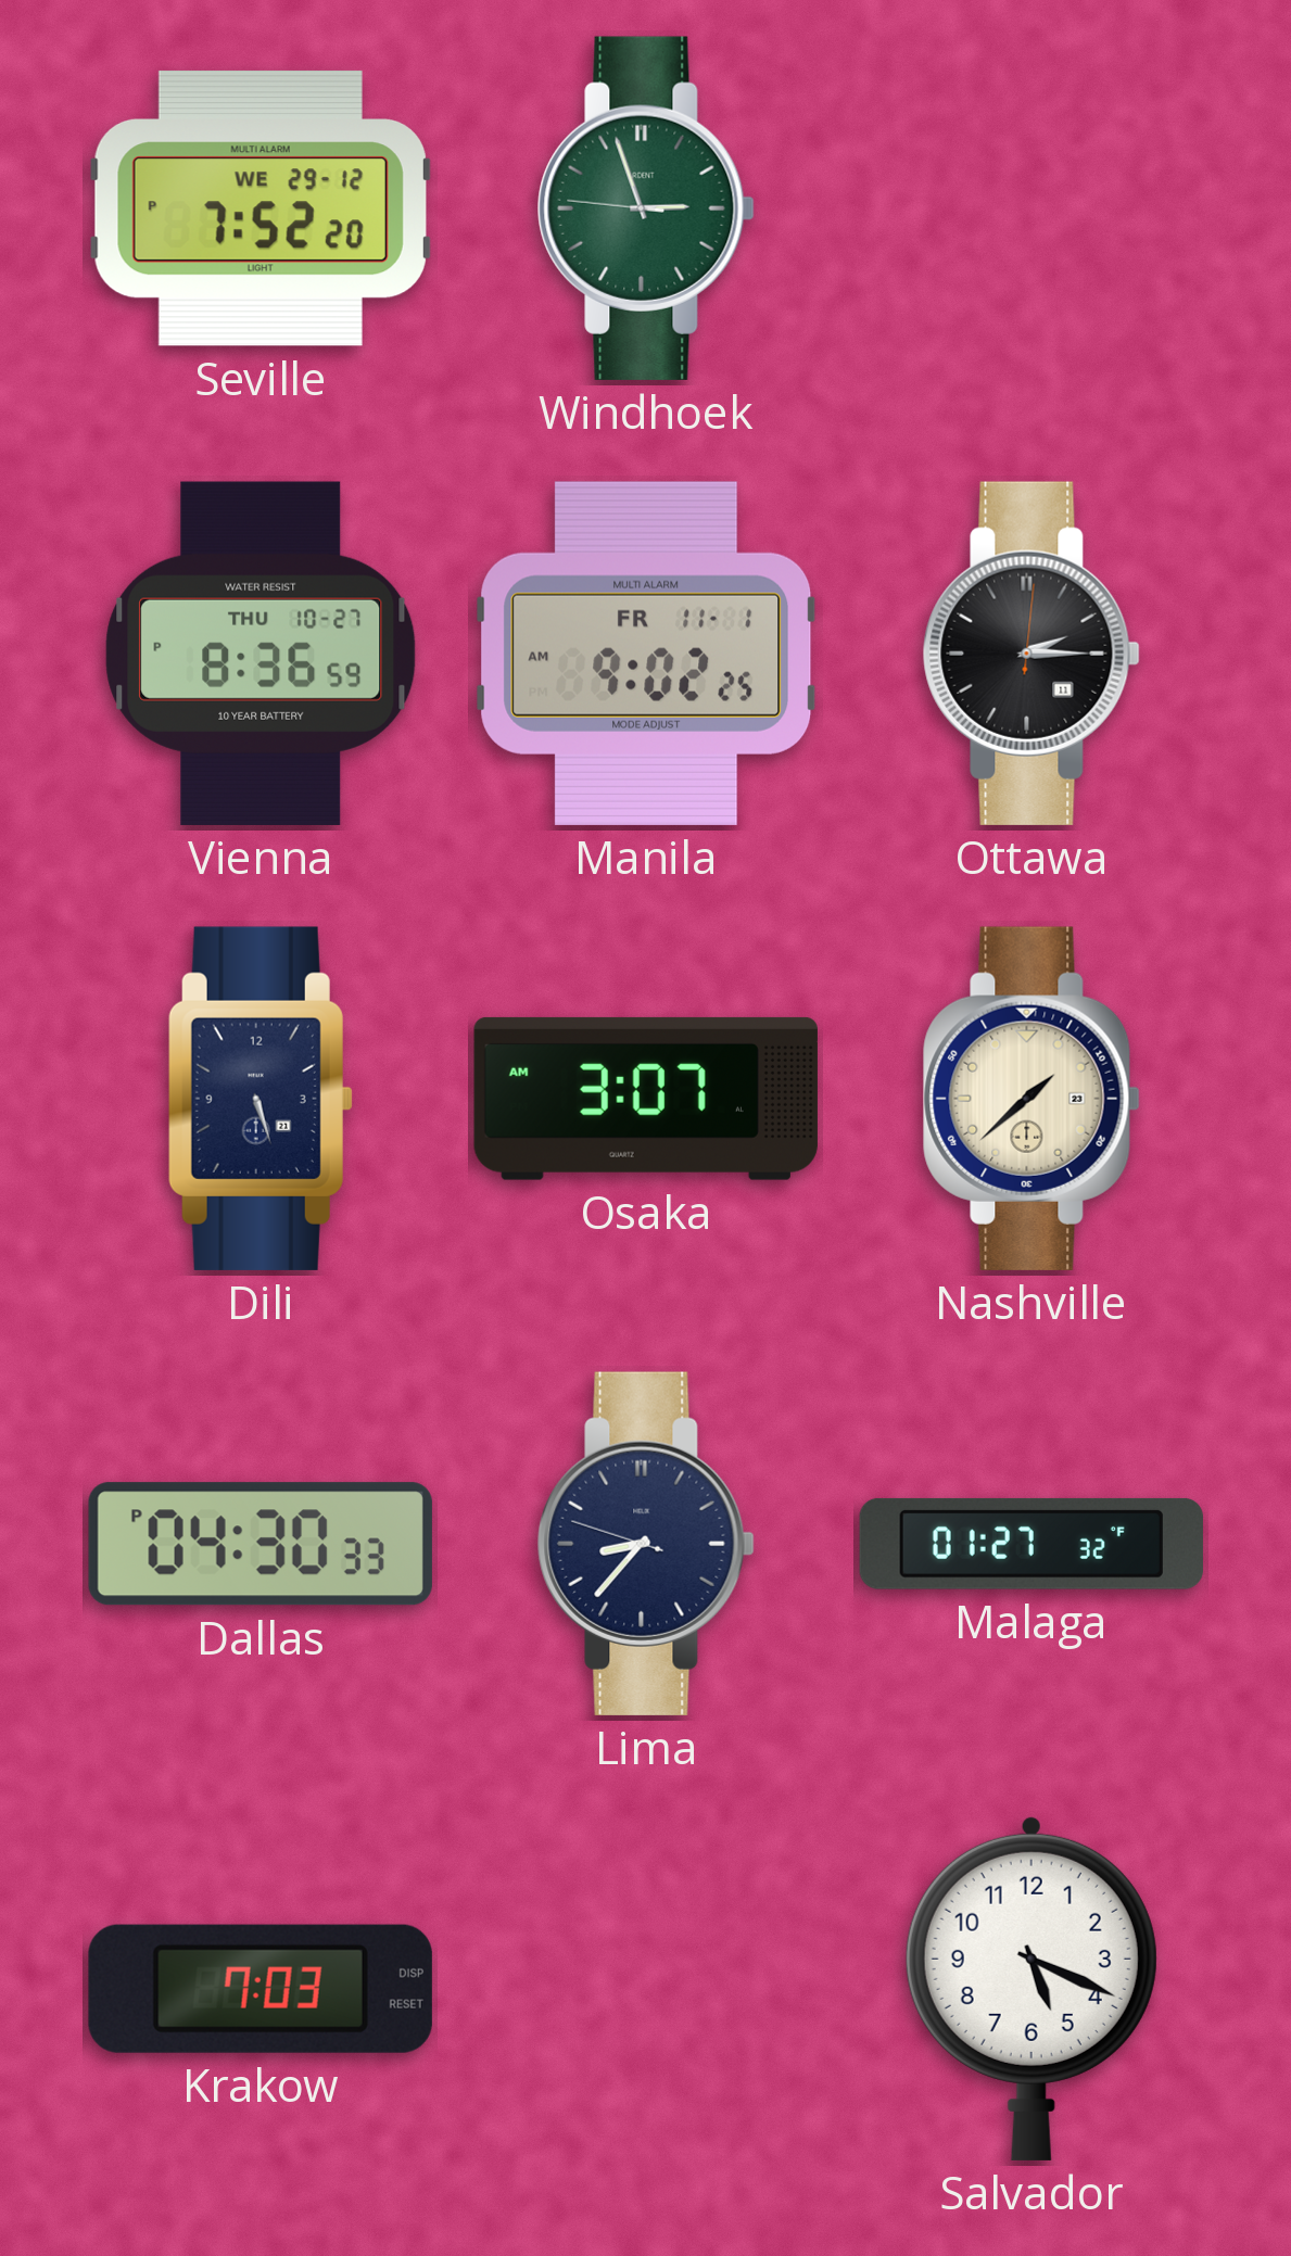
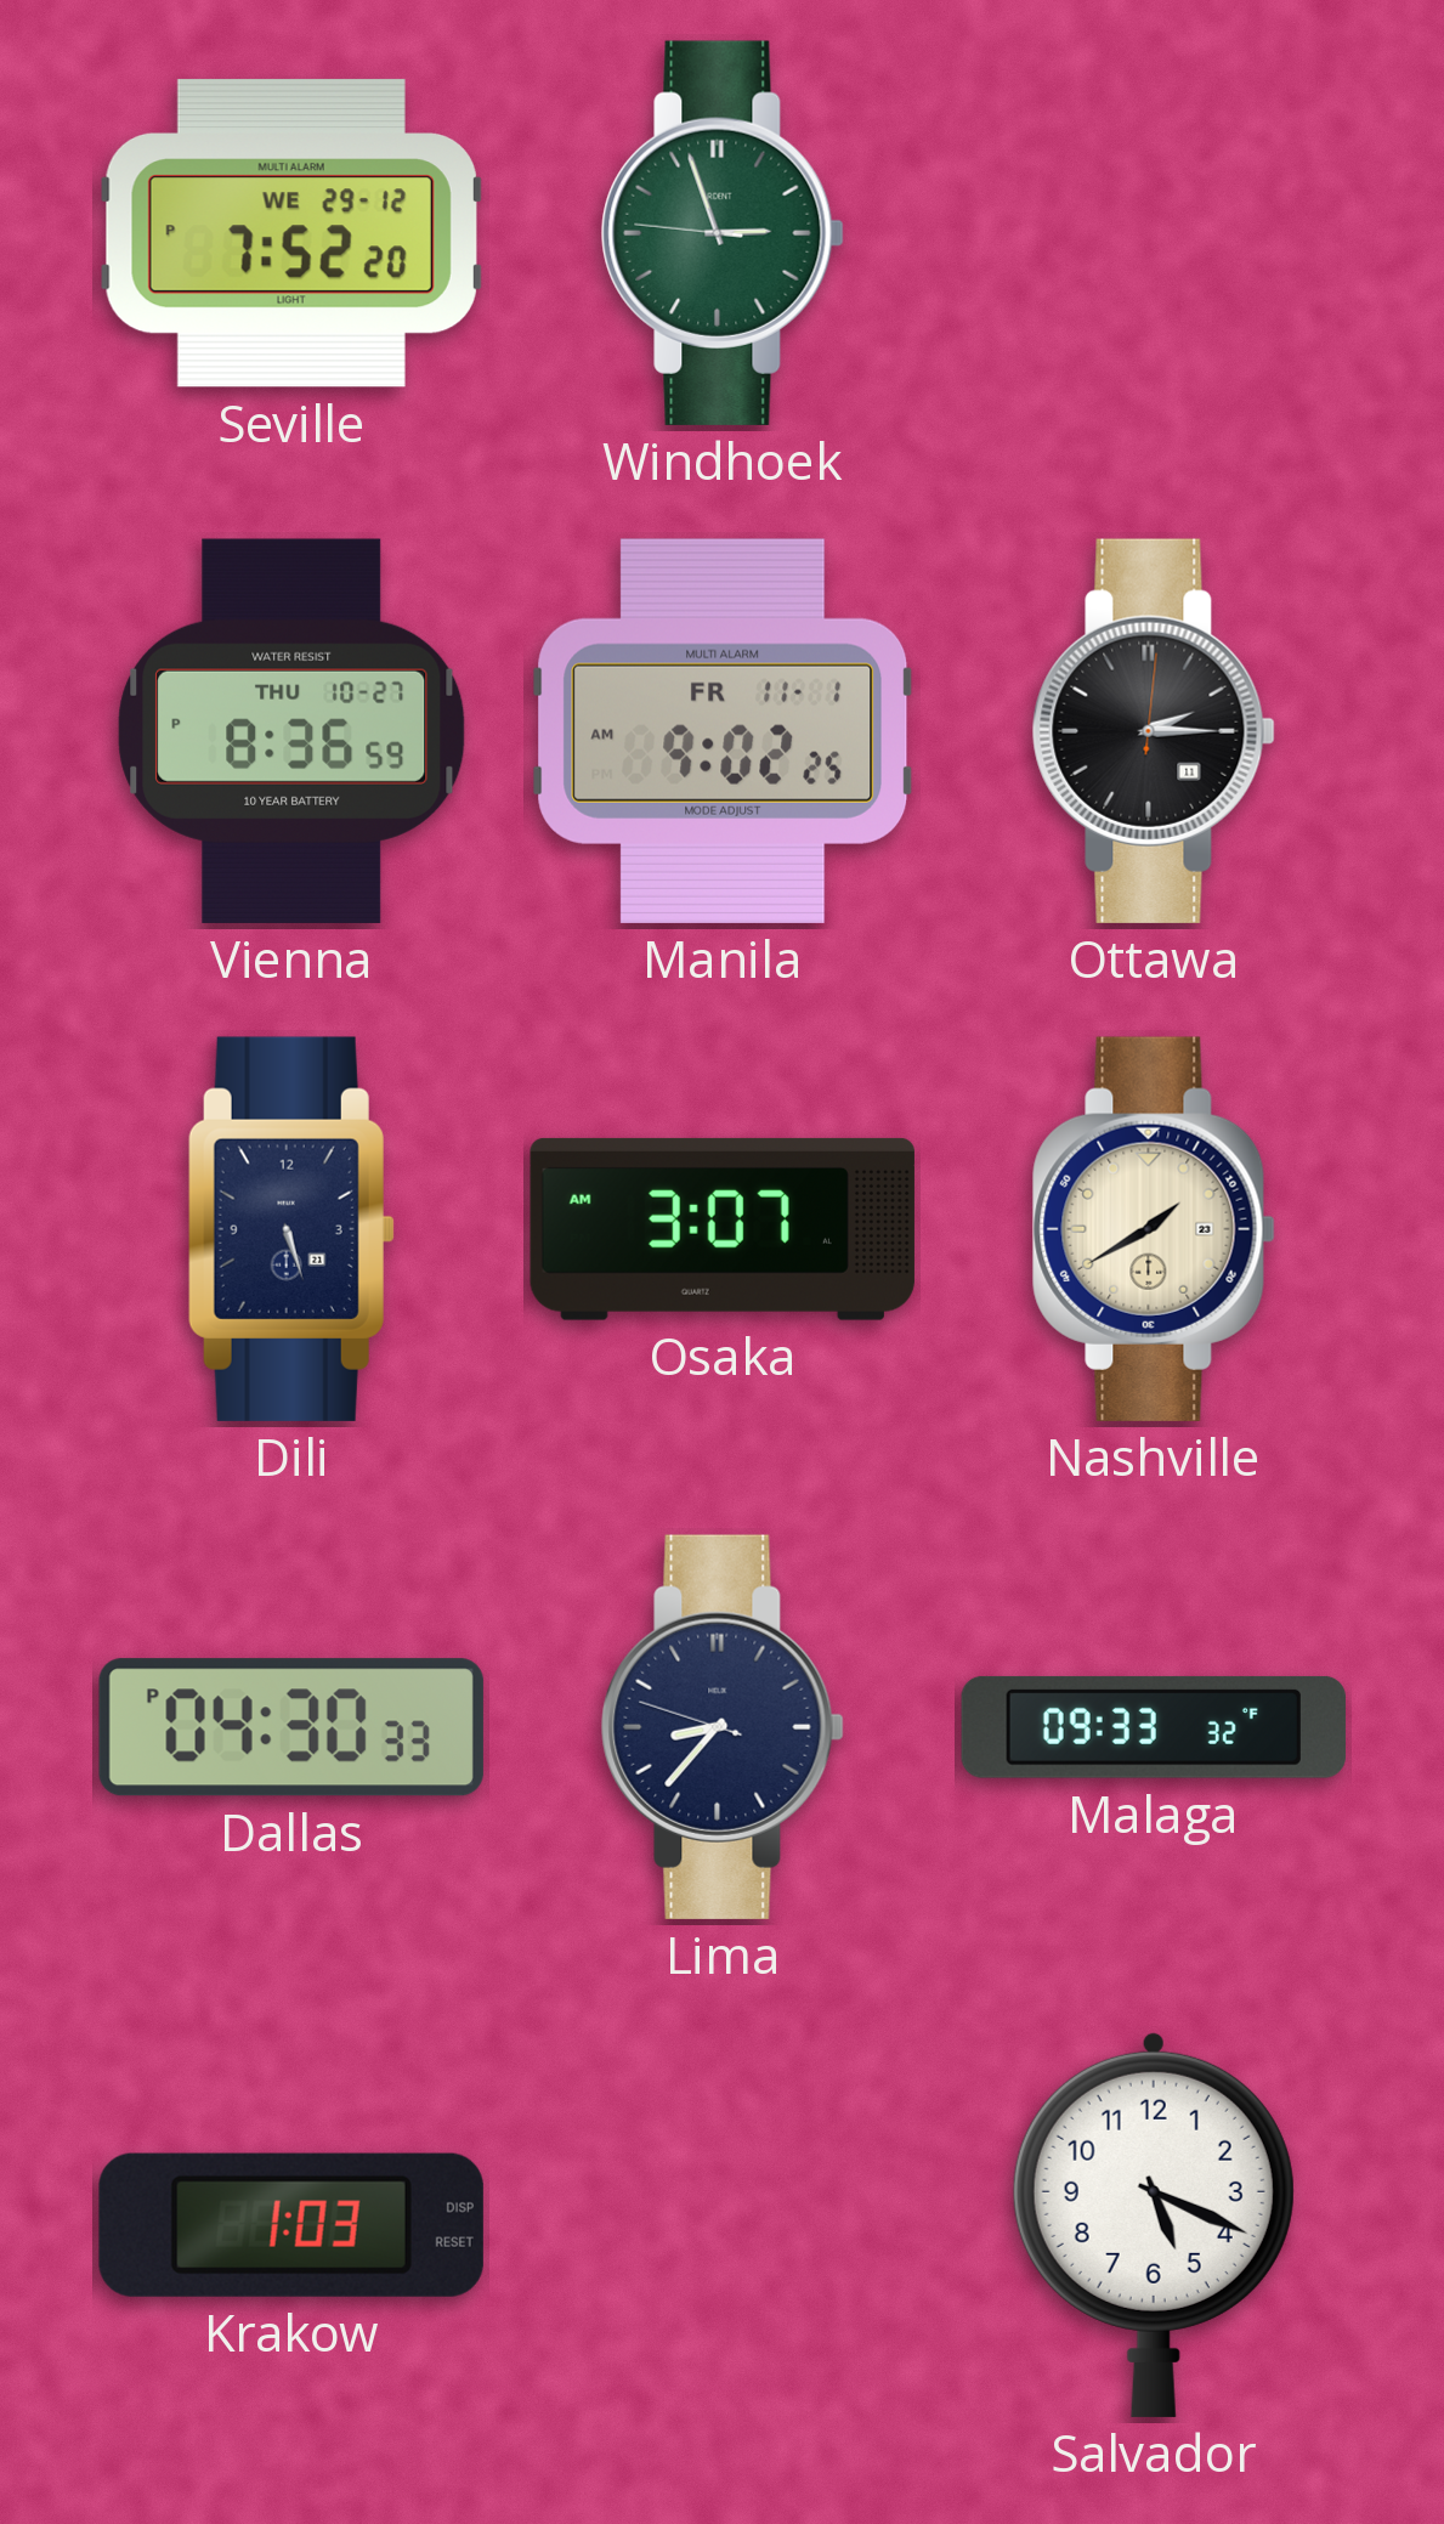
Nashville: 1:38 -> 1:40 (1154, 1229)
Malaga: 01:27 -> 09:33 (1154, 1727)
Krakow: 7:03 -> 1:03 (291, 2225)
